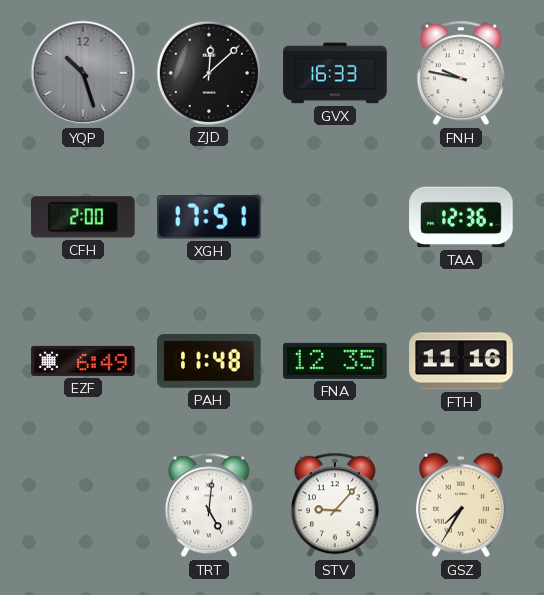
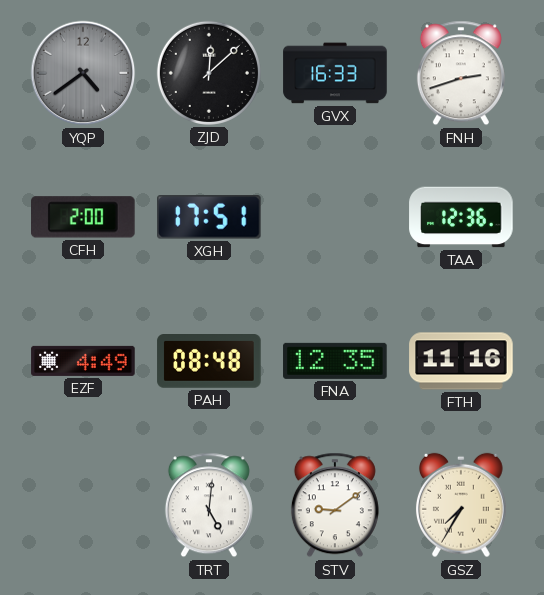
YQP: 10:27 -> 4:39 (83, 73)
FNH: 9:47 -> 2:42 (461, 73)
EZF: 6:49 -> 4:49 (83, 361)
PAH: 11:48 -> 08:48 (209, 361)
STV: 9:07 -> 9:09 (335, 505)
